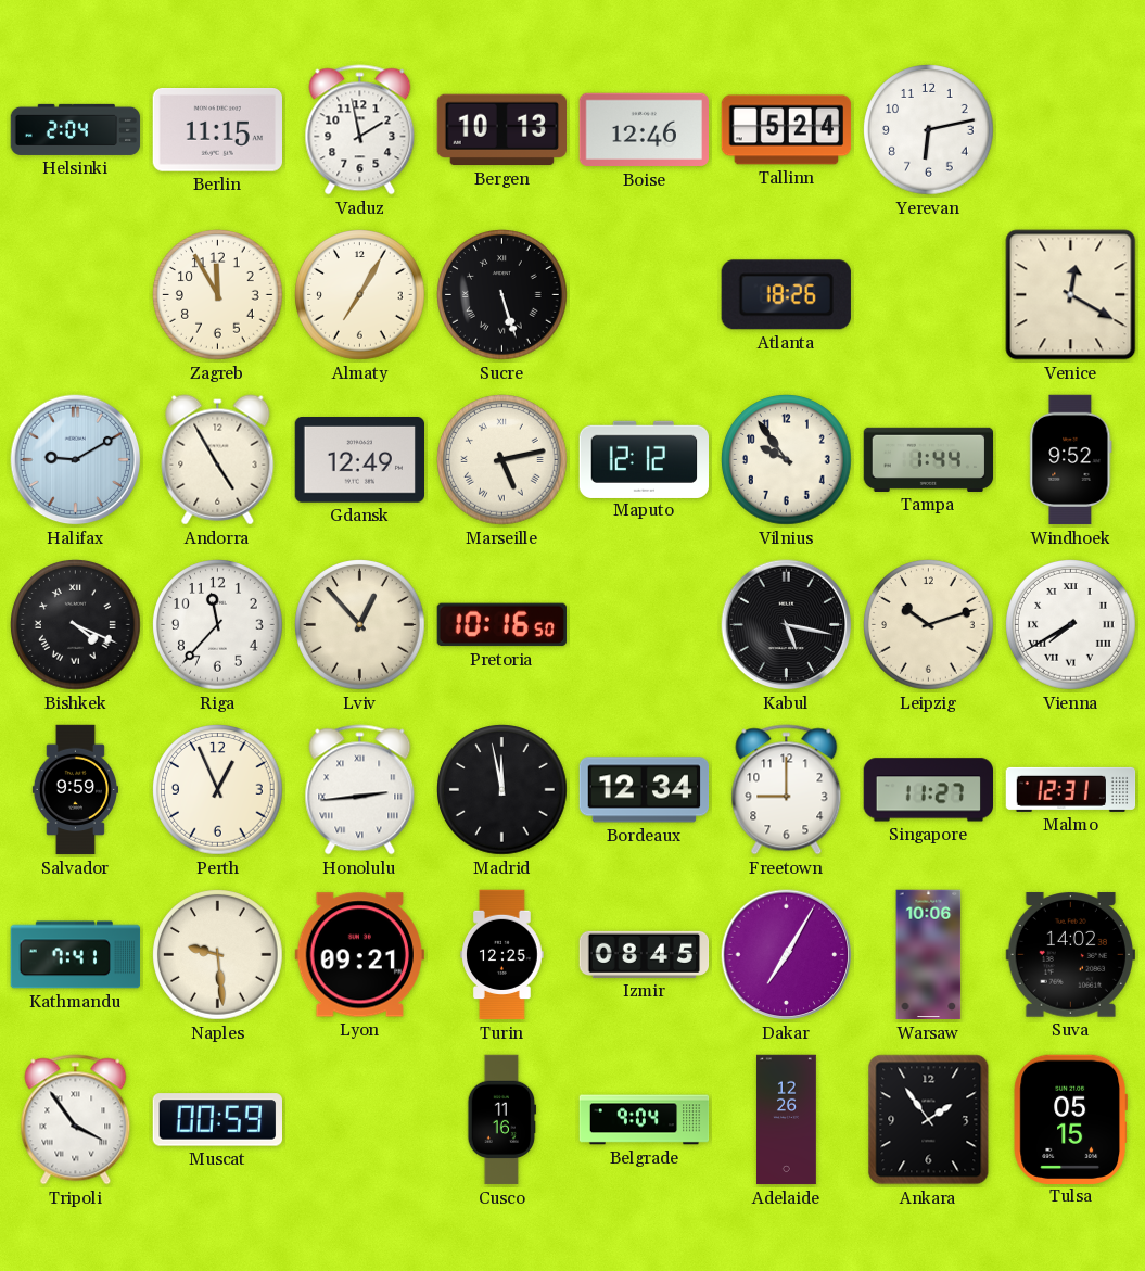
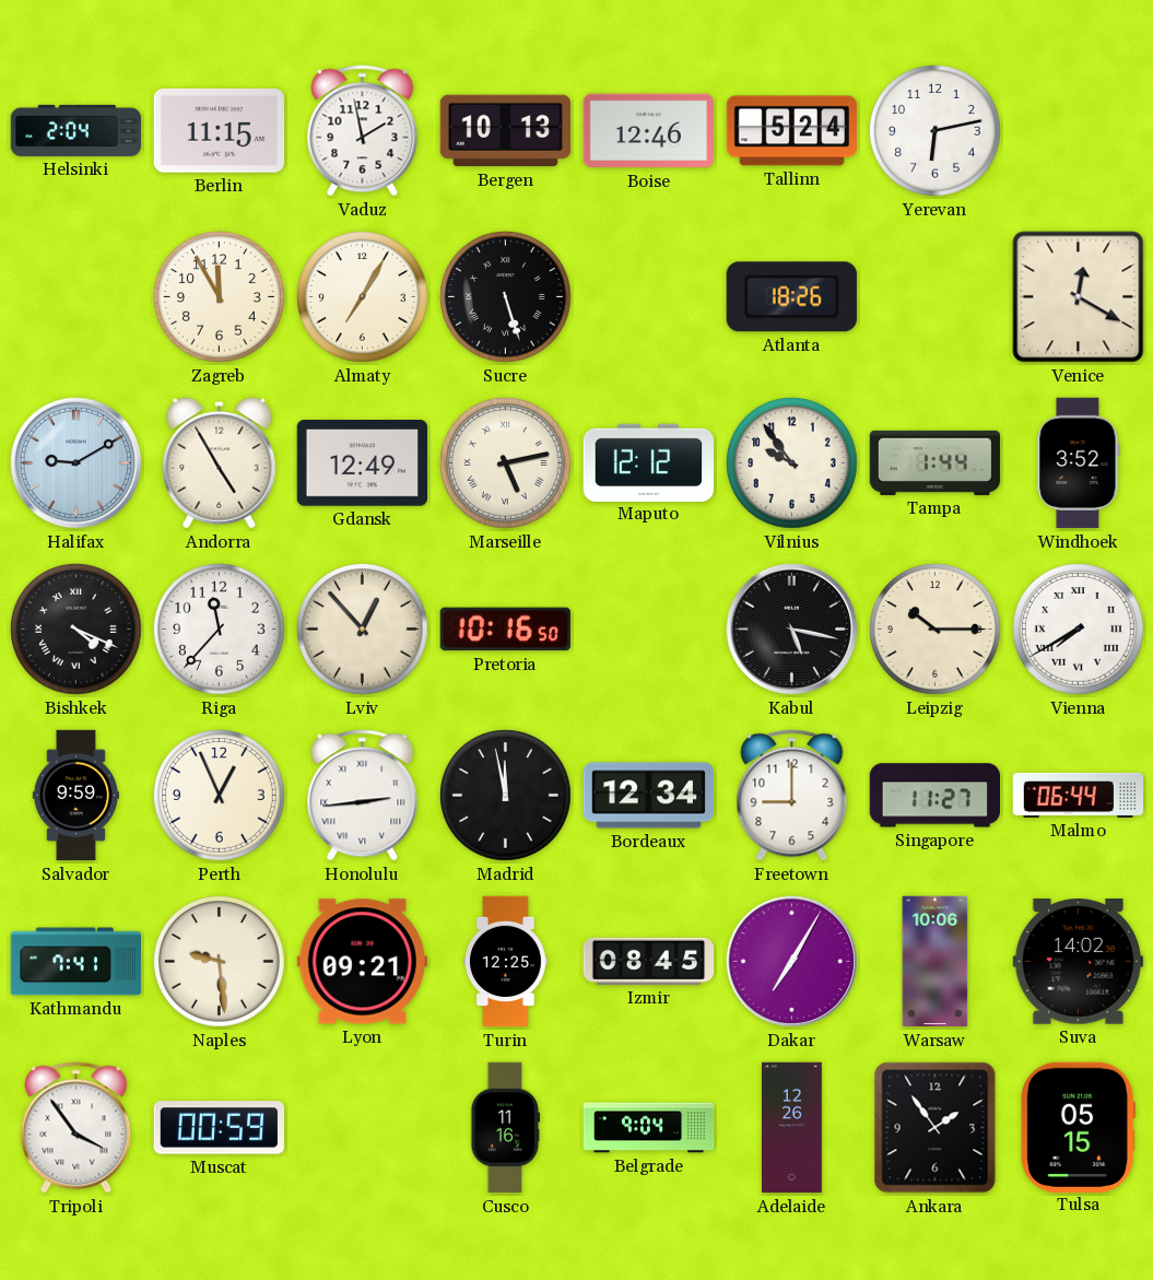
Windhoek: 9:52 -> 3:52 (1079, 463)
Leipzig: 10:12 -> 10:15 (936, 630)
Malmo: 12:31 -> 06:44 (1079, 795)
